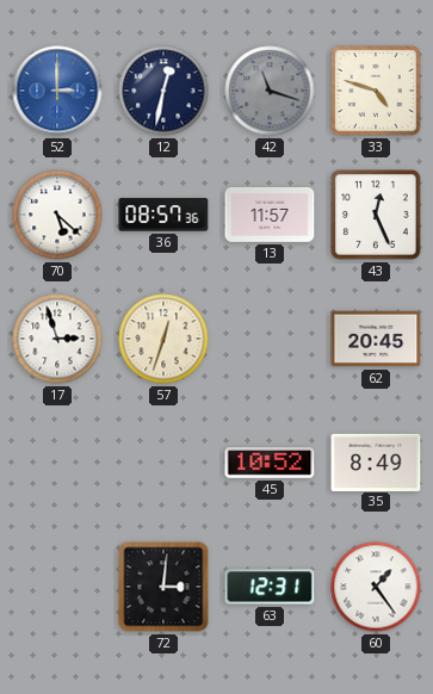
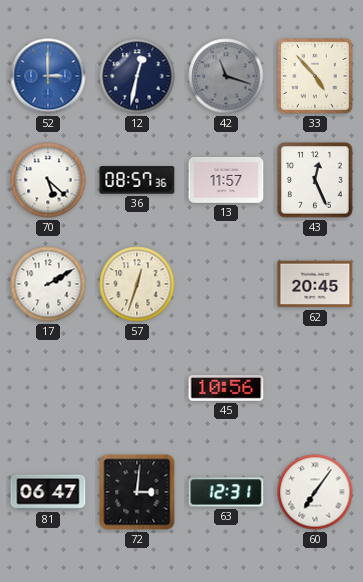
33: 4:48 -> 4:53 (315, 77)
17: 2:57 -> 2:10 (48, 284)
45: 10:52 -> 10:56 (226, 388)
35: 8:49 -> none (376, 461)
81: none -> 06:47 (48, 492)
60: 1:24 -> 7:06 (315, 492)
